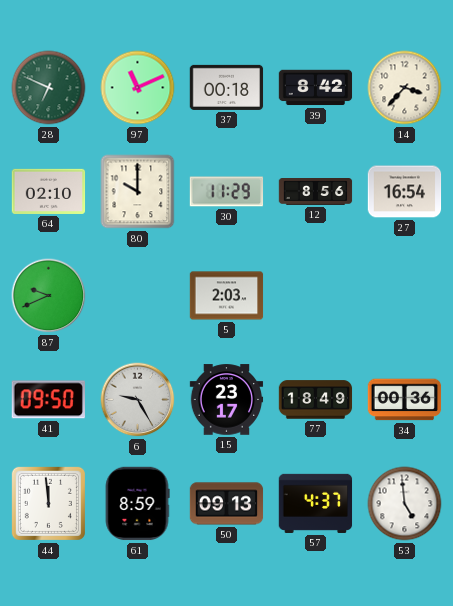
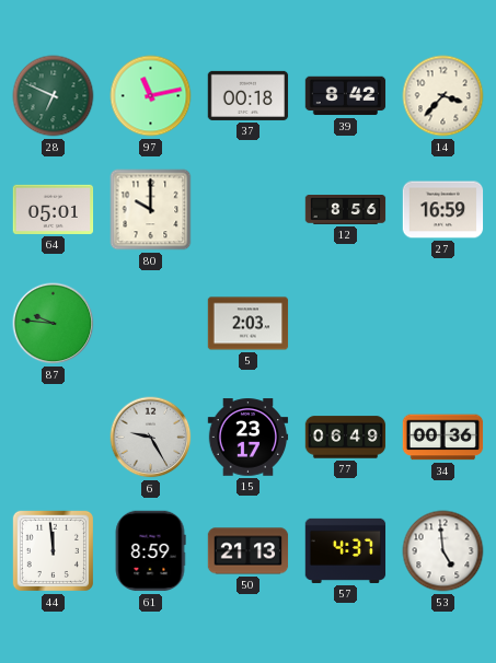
97: 11:11 -> 11:13 (151, 96)
64: 02:10 -> 05:01 (54, 209)
30: 11:29 -> none (227, 192)
27: 16:54 -> 16:59 (443, 210)
87: 9:41 -> 9:46 (54, 324)
41: 09:50 -> none (48, 400)
77: 18:49 -> 06:49 (346, 438)
50: 09:13 -> 21:13 (249, 551)
